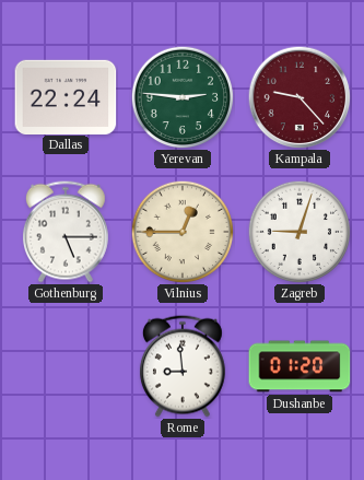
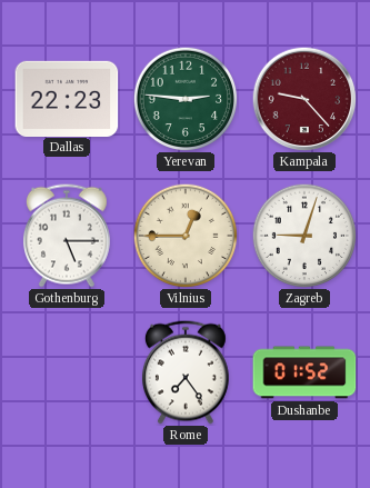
Dallas: 22:24 -> 22:23 (67, 98)
Rome: 8:59 -> 7:24 (186, 372)
Dushanbe: 01:20 -> 01:52 (304, 372)
